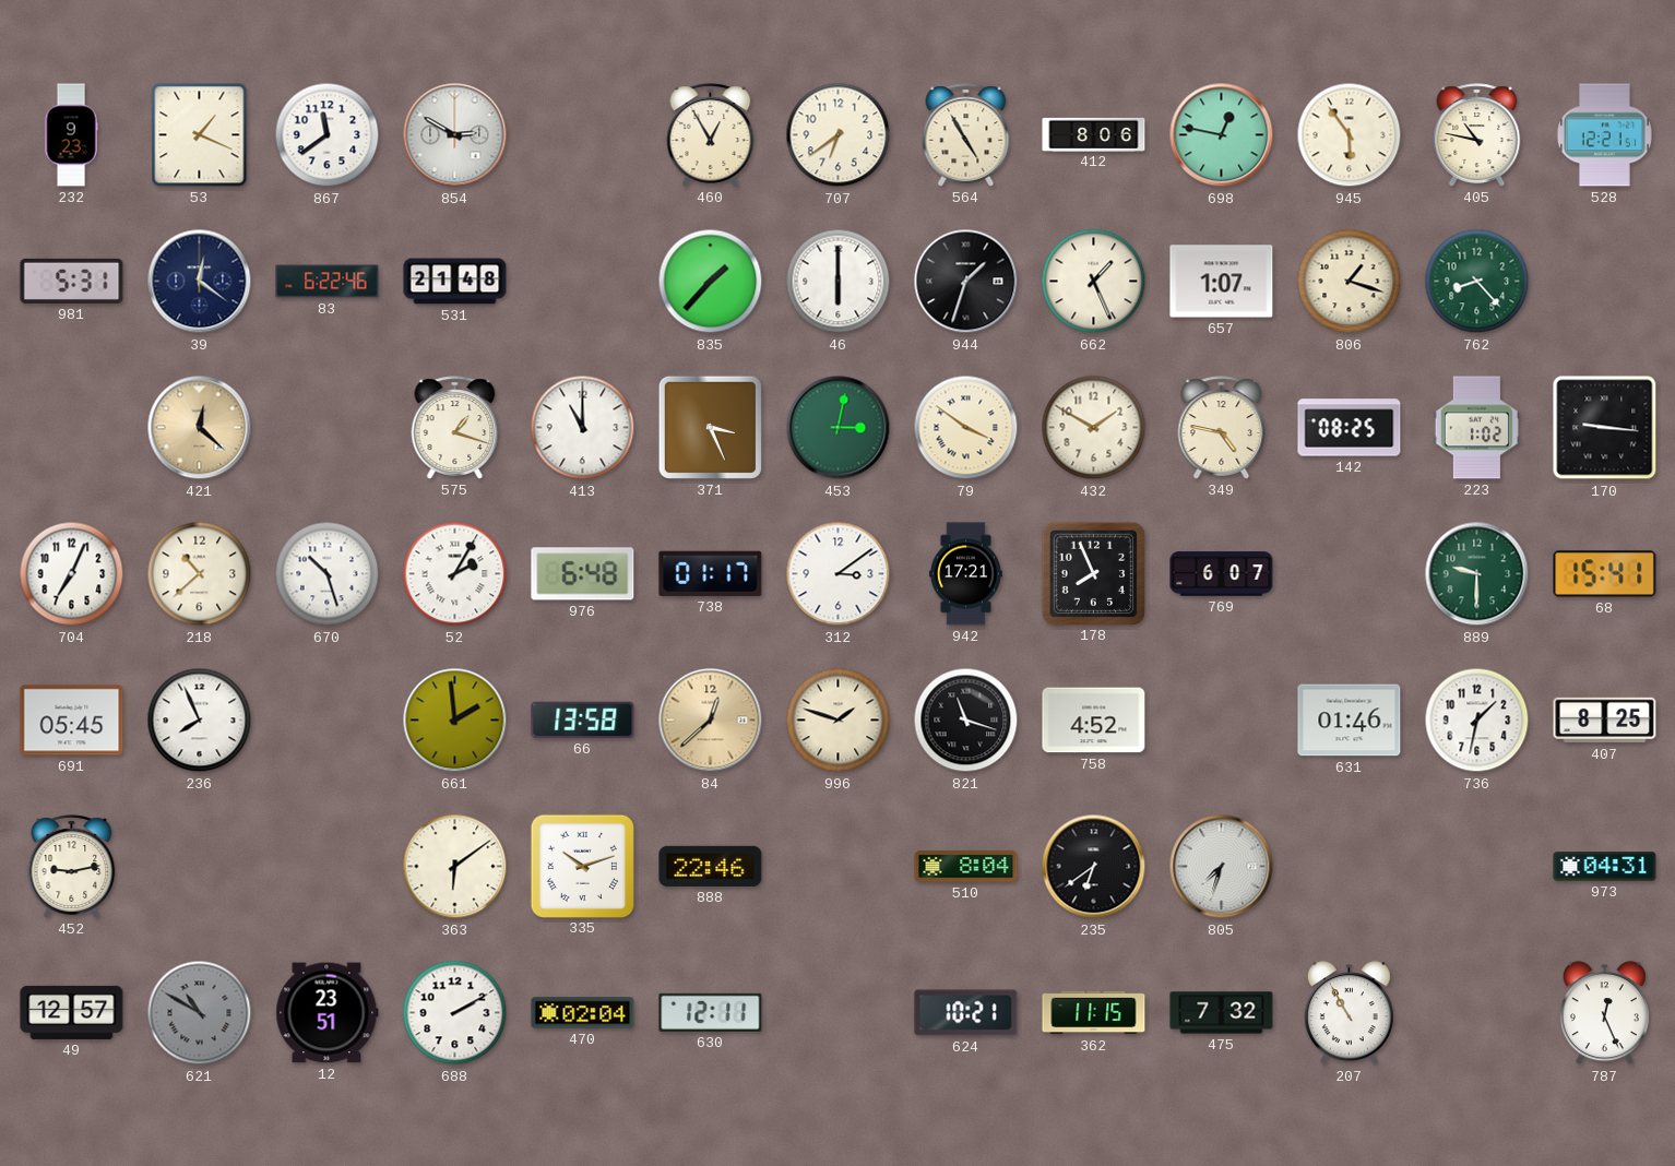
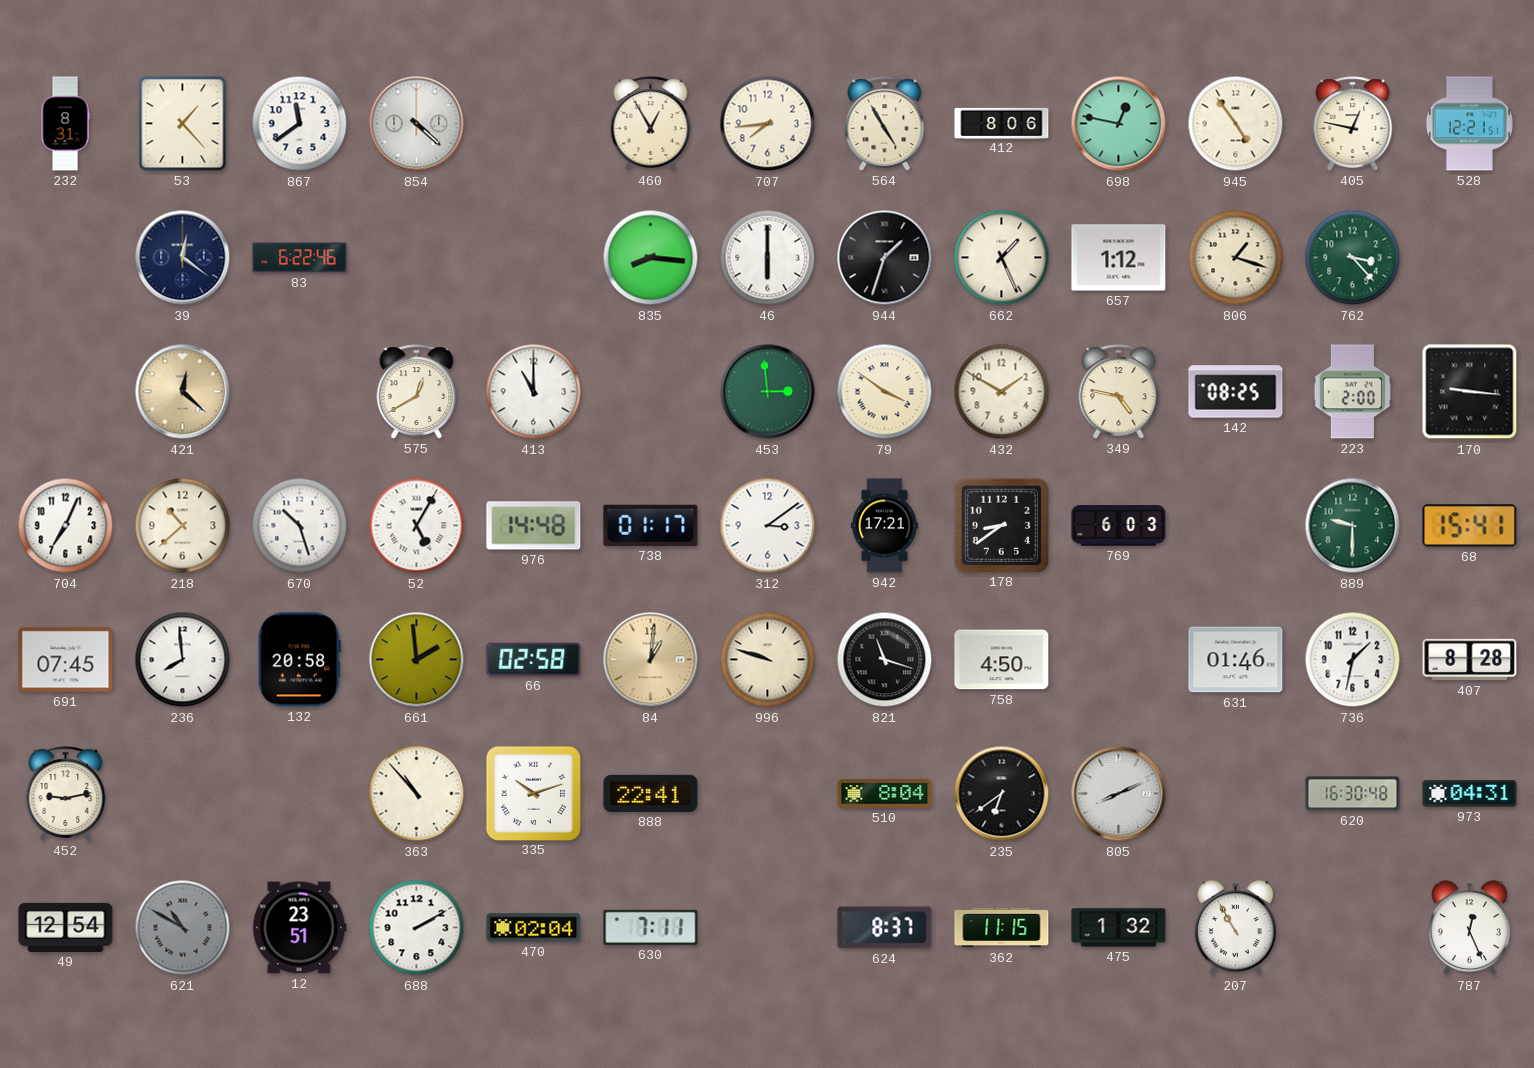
232: 9:23 -> 8:31 (65, 124)
53: 1:19 -> 1:23 (183, 124)
854: 2:50 -> 4:22 (417, 124)
707: 6:39 -> 7:44 (768, 124)
945: 5:54 -> 4:54 (1236, 124)
405: 10:47 -> 12:47 (1353, 124)
981: 5:31 -> none (72, 281)
531: 21:48 -> none (455, 282)
835: 1:37 -> 8:16 (651, 258)
657: 1:07 -> 1:12 (1119, 258)
762: 8:23 -> 3:23 (1353, 258)
575: 1:18 -> 12:40 (417, 392)
371: 3:26 -> none (710, 427)
453: 3:02 -> 2:59 (768, 392)
223: 1:02 -> 2:00 (1352, 392)
52: 2:05 -> 5:05 (417, 526)
976: 6:48 -> 14:48 (534, 526)
178: 7:56 -> 8:39 (1001, 525)
769: 6:07 -> 6:03 (1119, 526)
691: 05:45 -> 07:45 (66, 660)
236: 7:56 -> 7:59 (183, 660)
132: none -> 20:58 (299, 660)
66: 13:58 -> 02:58 (534, 659)
84: 12:38 -> 1:01 (651, 660)
996: 1:48 -> 9:48 (768, 660)
758: 4:52 -> 4:50 (1002, 660)
407: 8:25 -> 8:28 (1470, 660)
363: 6:09 -> 10:53 (417, 794)
888: 22:46 -> 22:41 (651, 793)
805: 7:33 -> 8:11 (1119, 794)
620: none -> 16:30 (1353, 794)
49: 12:57 -> 12:54 (66, 927)
630: 12:11 -> 7:11 (651, 927)
624: 10:21 -> 8:37 (885, 928)
475: 7:32 -> 1:32 (1119, 928)
